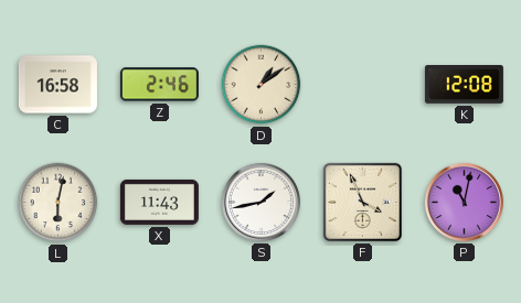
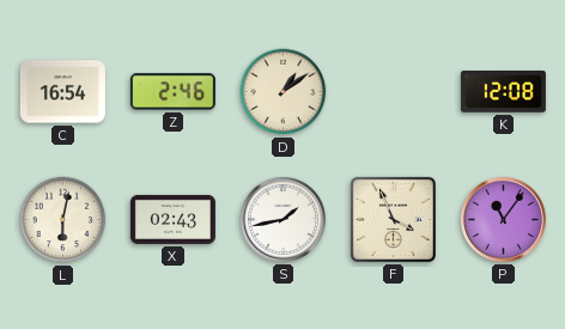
C: 16:58 -> 16:54 (62, 92)
X: 11:43 -> 02:43 (172, 219)
P: 11:02 -> 11:06 (503, 219)
